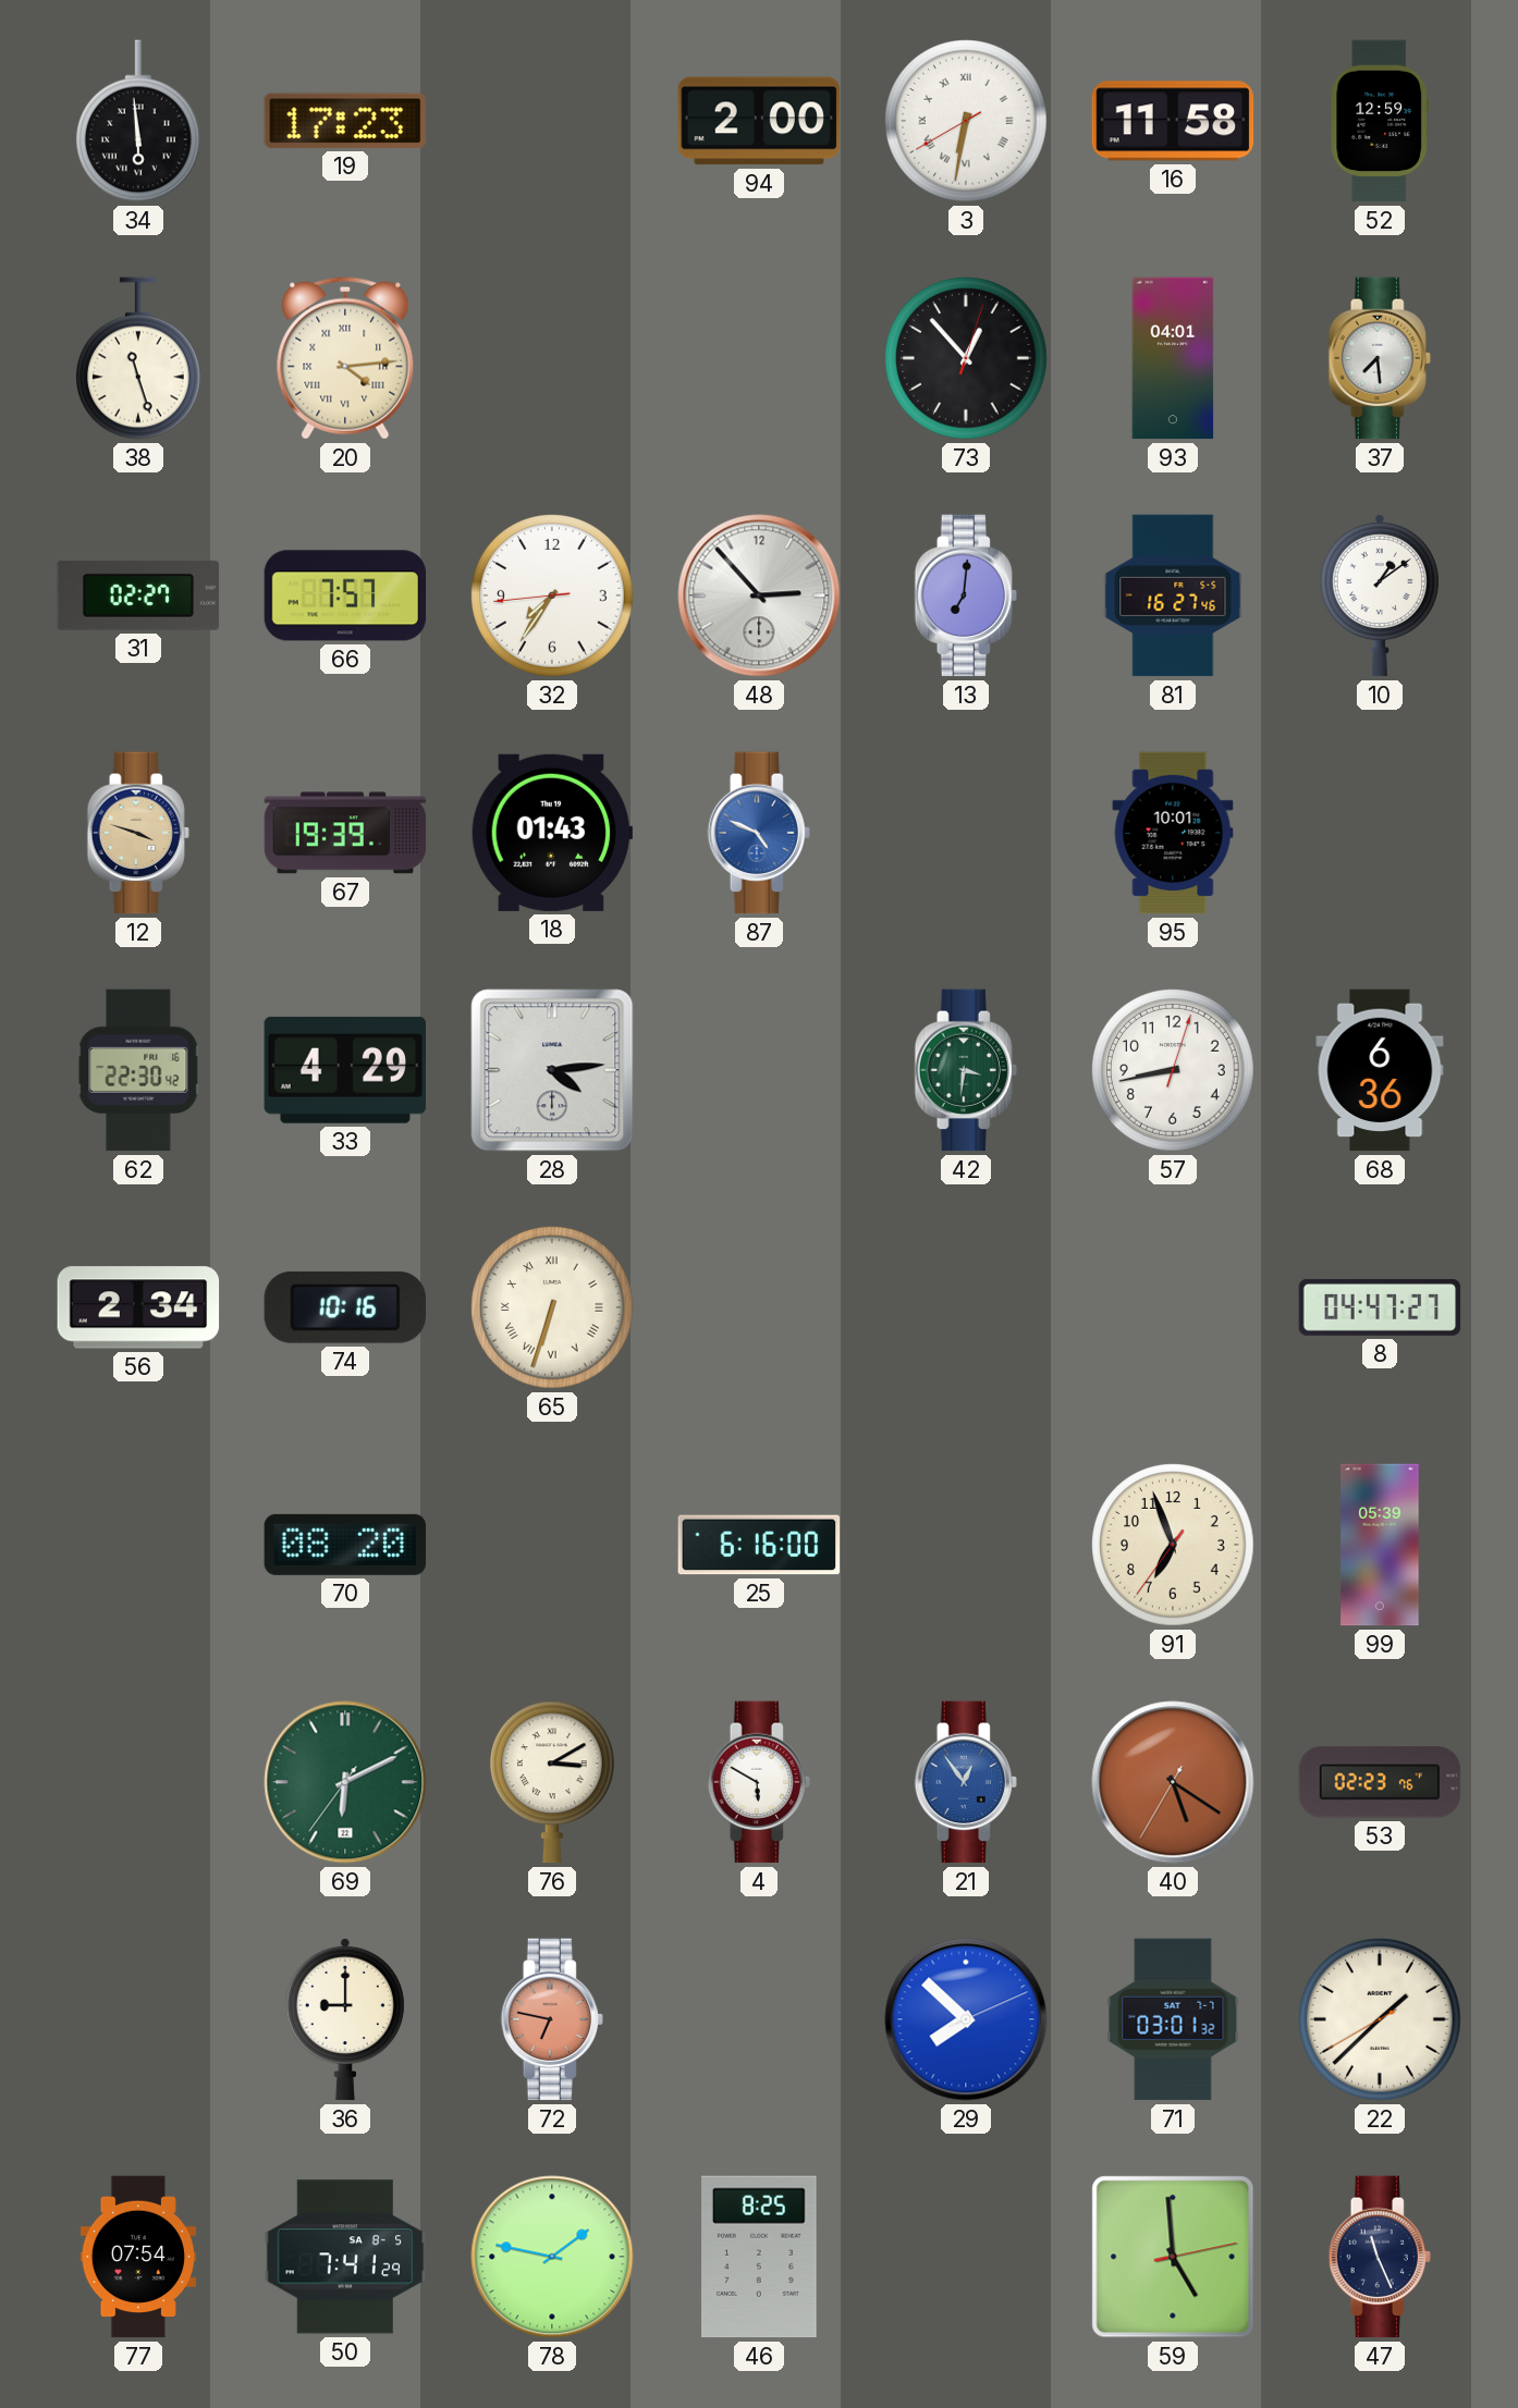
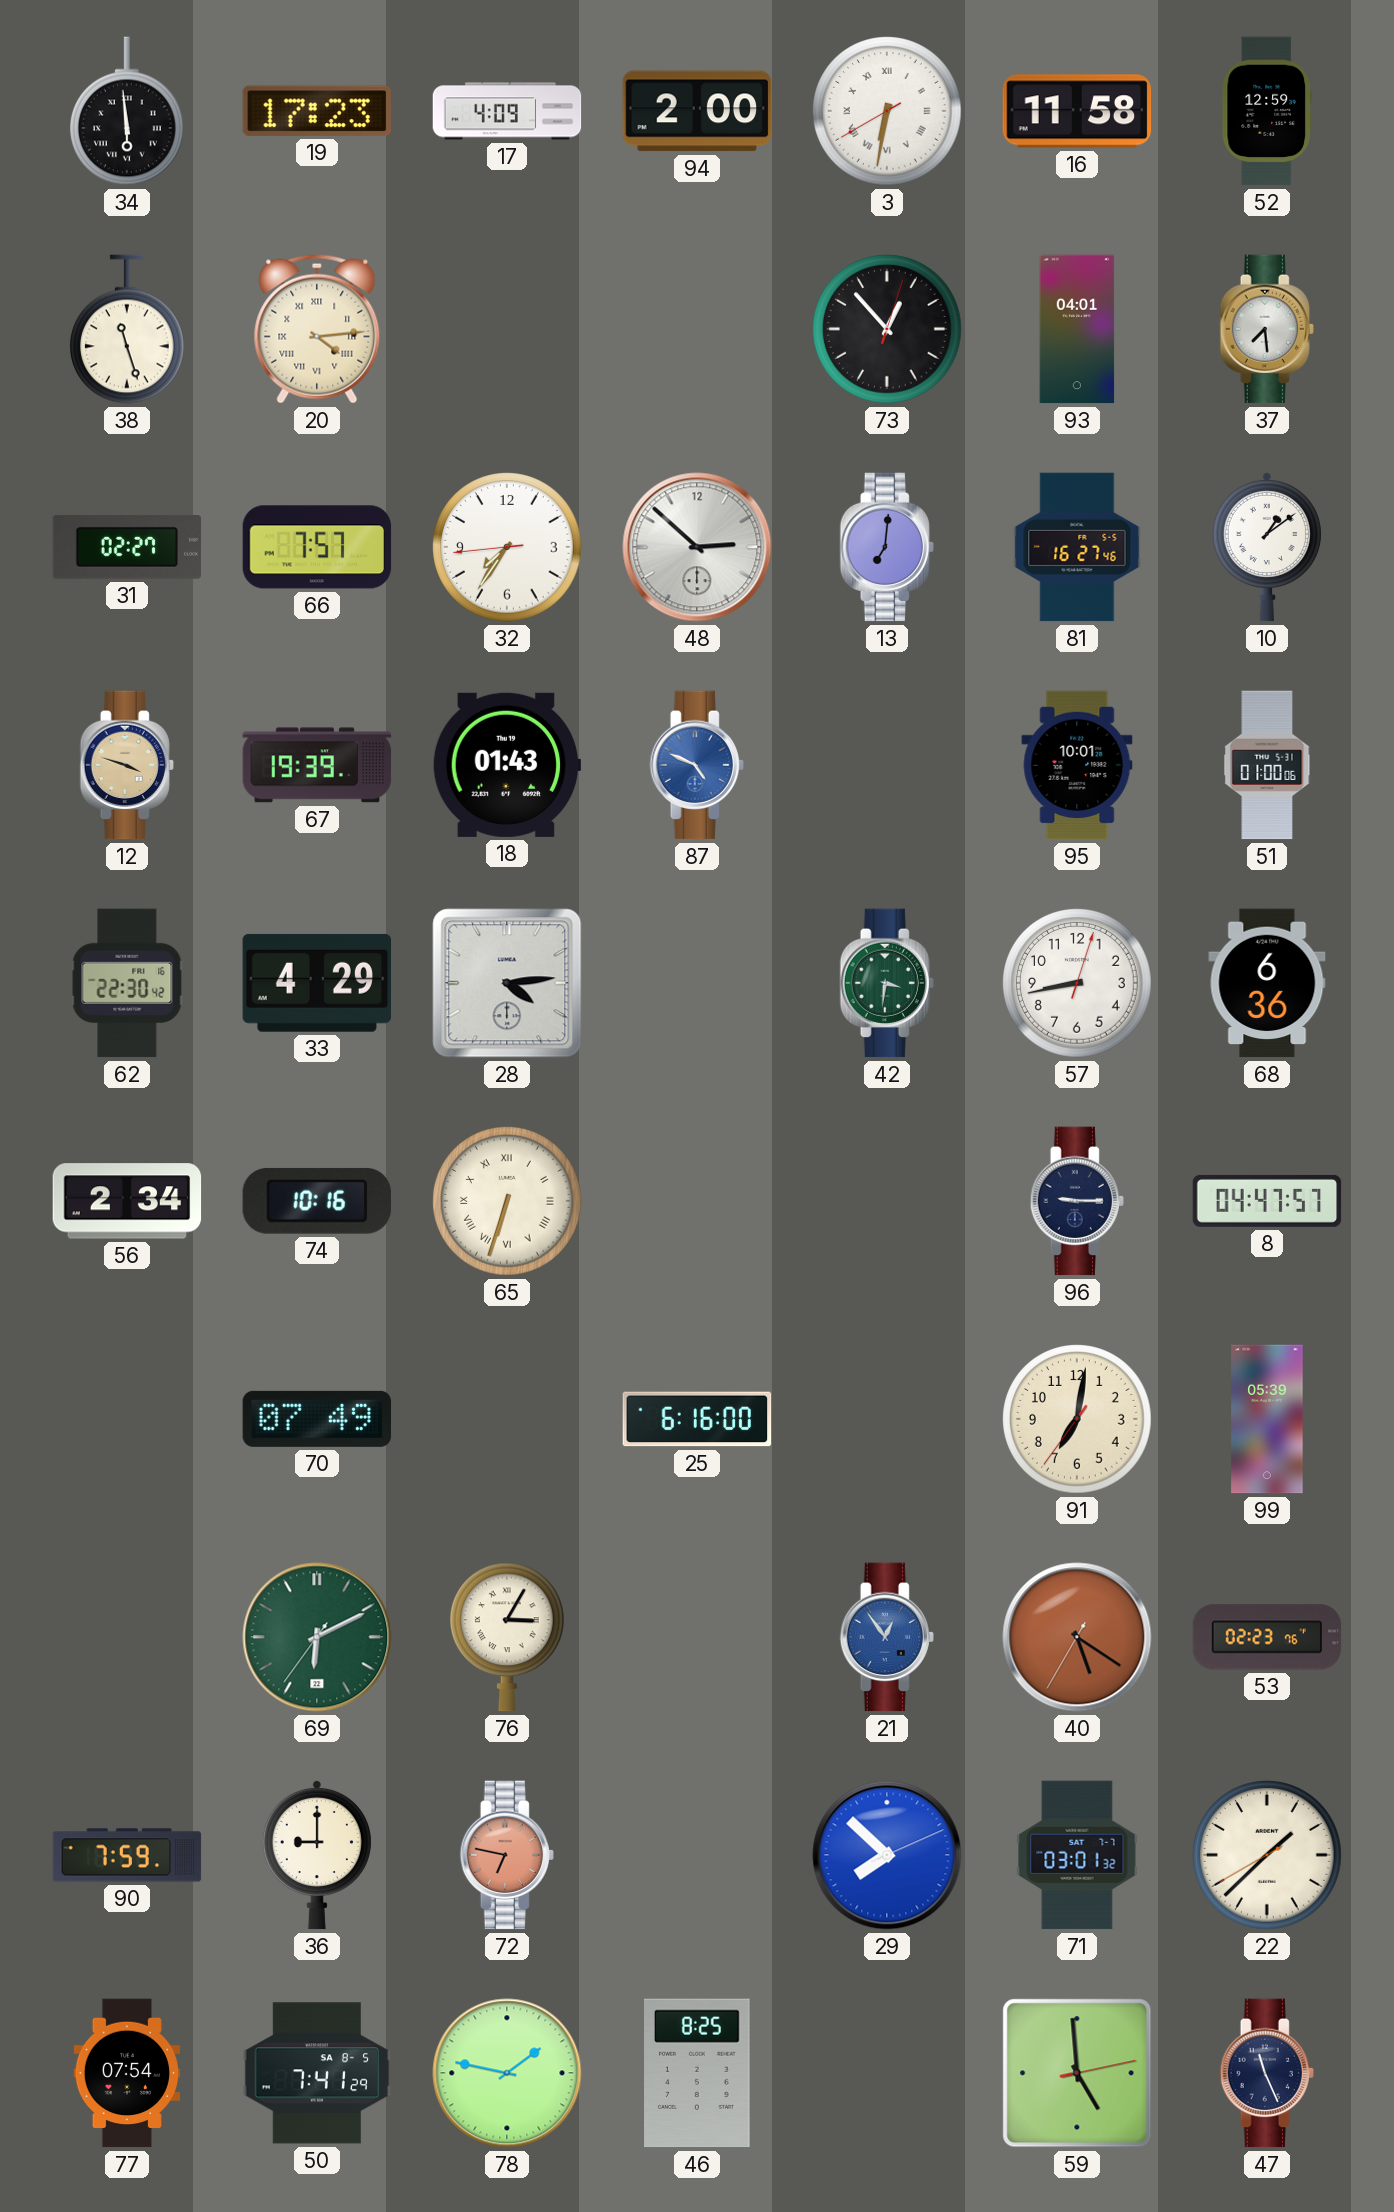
17: none -> 4:09 (507, 111)
48: 2:53 -> 2:52 (697, 547)
51: none -> 01:00 (1267, 765)
96: none -> 9:15 (1077, 1201)
8: 04:47:27 -> 04:47:57 (1267, 1201)
70: 08:20 -> 07:49 (317, 1419)
91: 6:56 -> 7:01 (1077, 1419)
76: 3:10 -> 3:05 (507, 1637)
4: 5:50 -> none (759, 1782)
90: none -> 7:59 (127, 1855)
